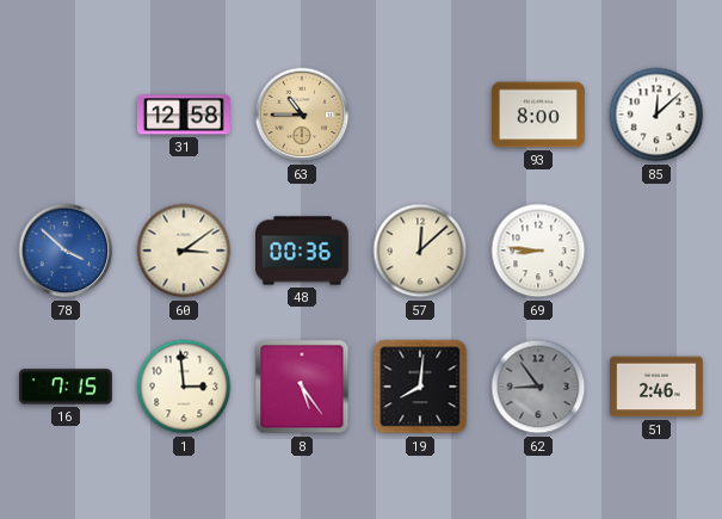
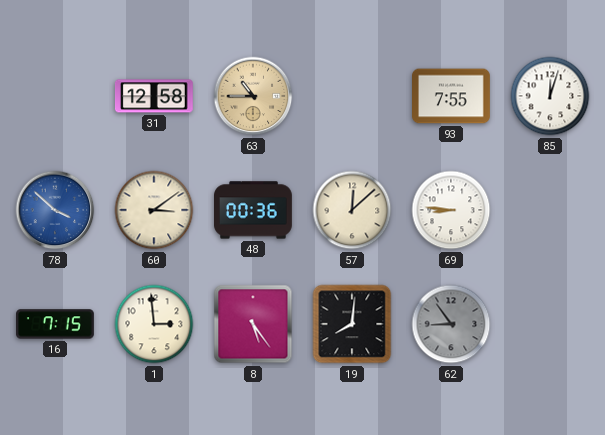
93: 8:00 -> 7:55 (452, 96)
85: 12:08 -> 12:03 (550, 96)
51: 2:46 -> none (658, 387)
